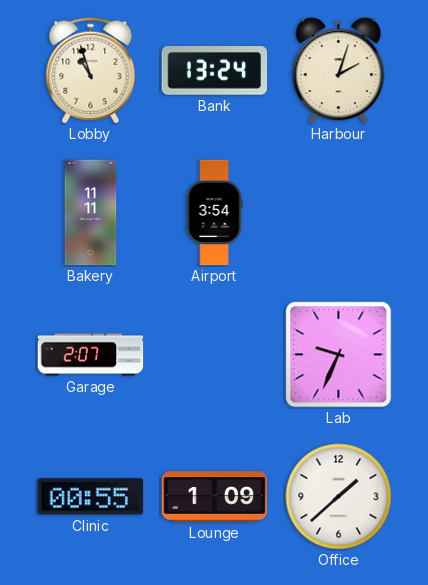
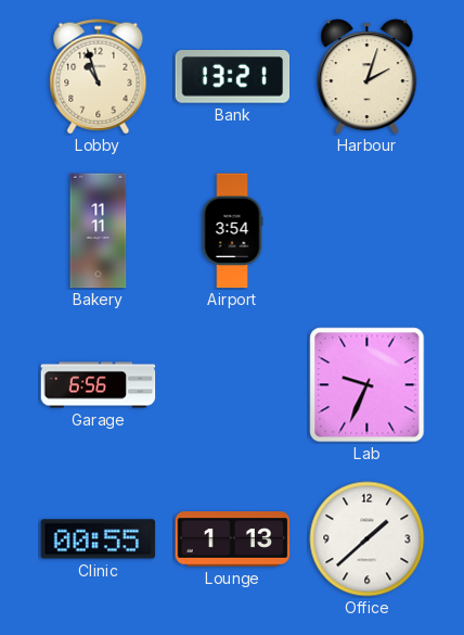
Bank: 13:24 -> 13:21 (233, 77)
Garage: 2:07 -> 6:56 (99, 385)
Lounge: 1:09 -> 1:13 (233, 539)
